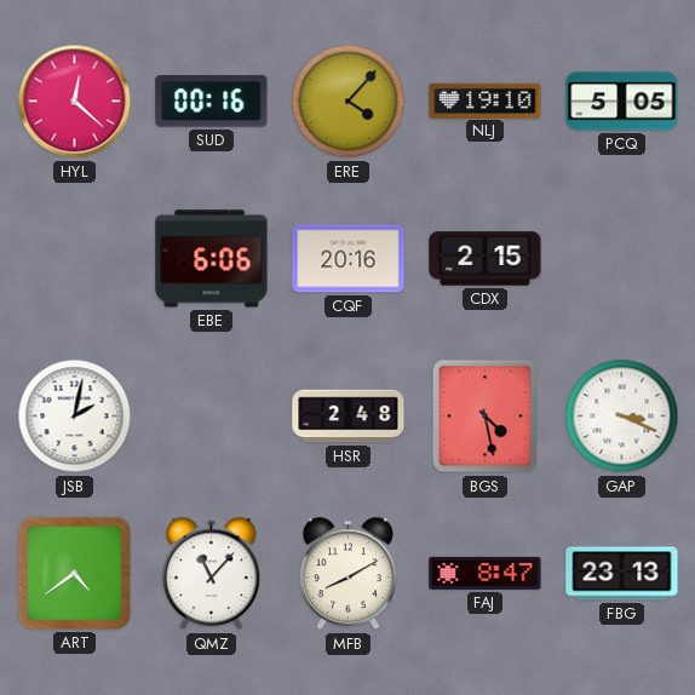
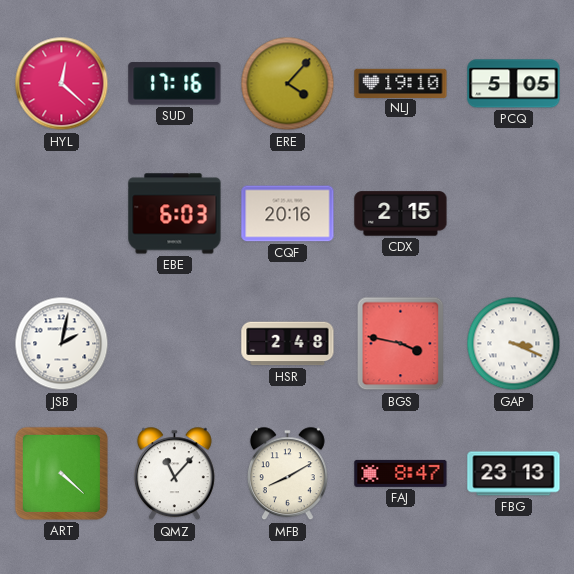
SUD: 00:16 -> 17:16 (175, 84)
EBE: 6:06 -> 6:03 (175, 214)
BGS: 4:28 -> 3:47 (401, 344)
ART: 4:39 -> 4:22 (61, 473)
